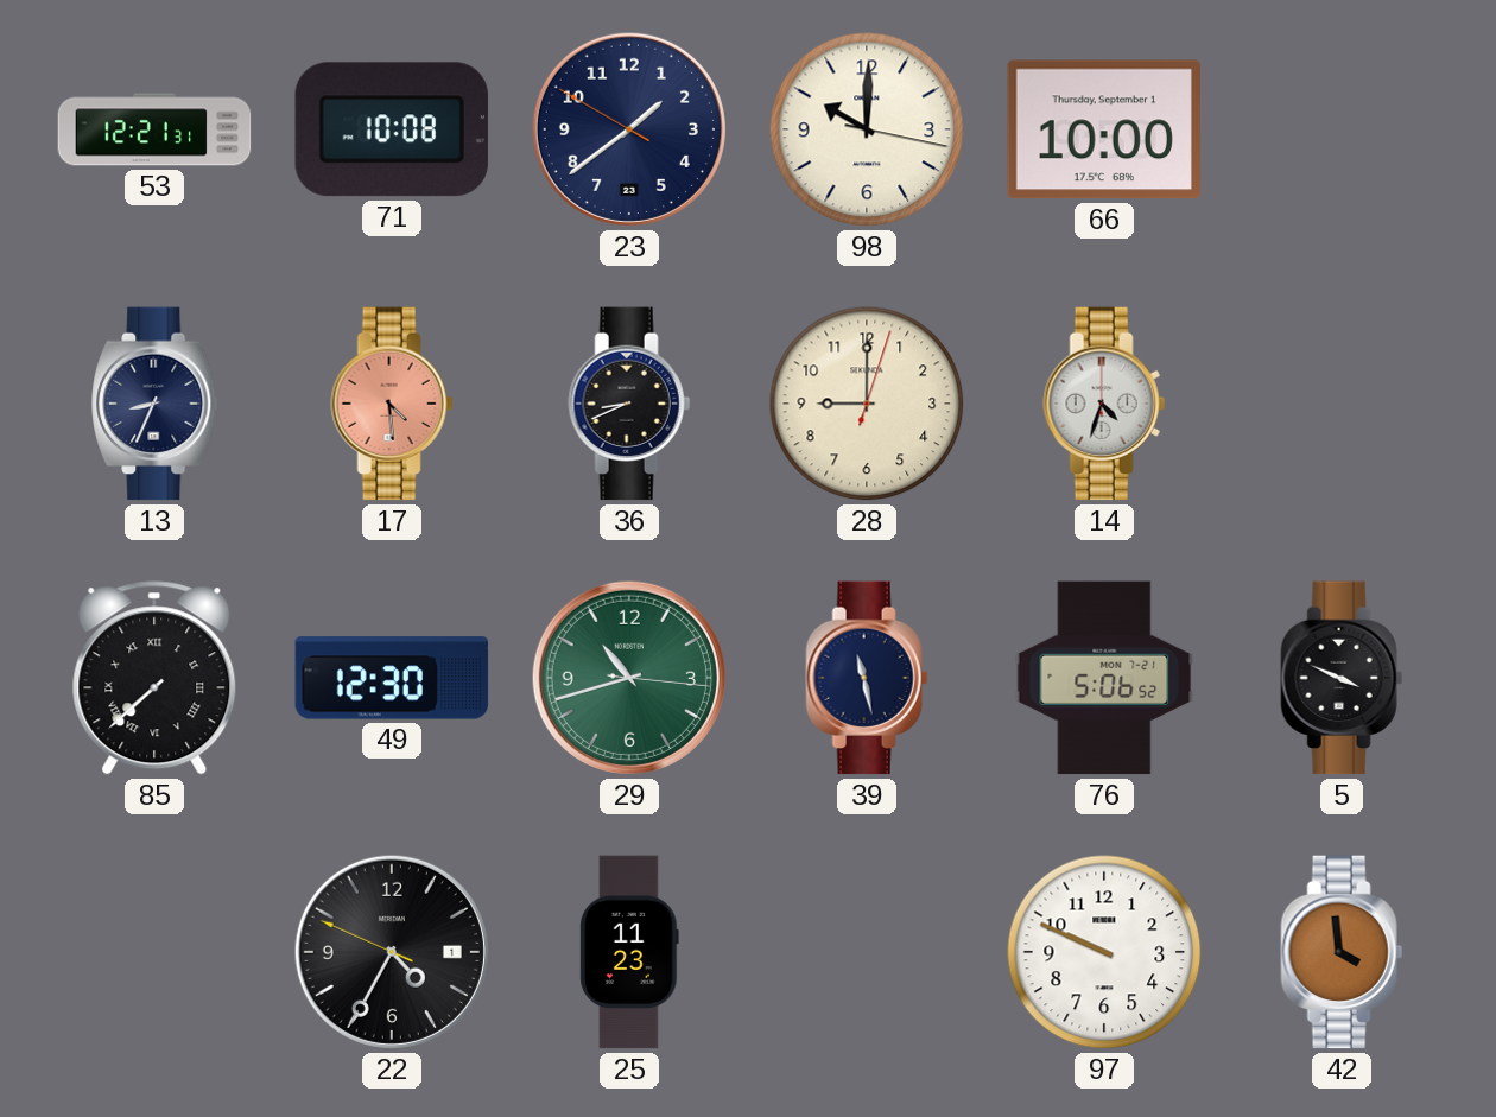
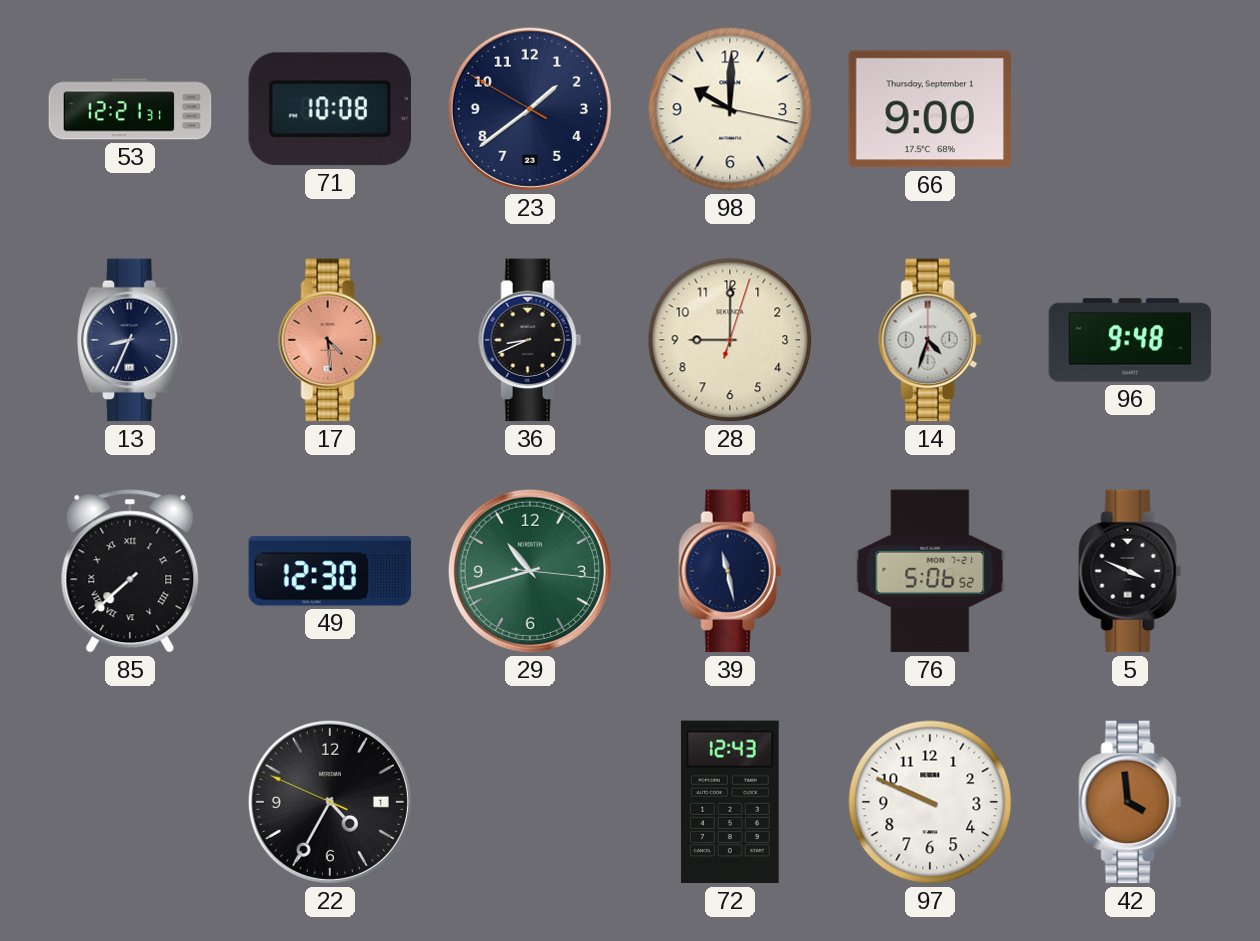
66: 10:00 -> 9:00 (929, 109)
96: none -> 9:48 (1130, 340)
25: 11:23 -> none (629, 952)
72: none -> 12:43 (730, 802)
